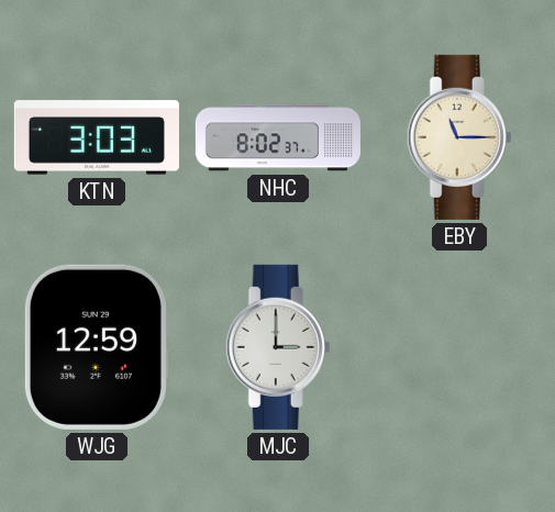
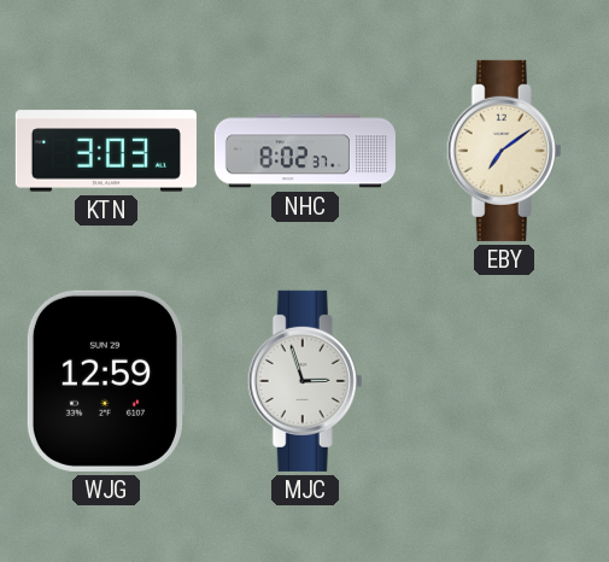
EBY: 11:15 -> 7:09 (504, 151)
MJC: 3:00 -> 2:57 (305, 381)
